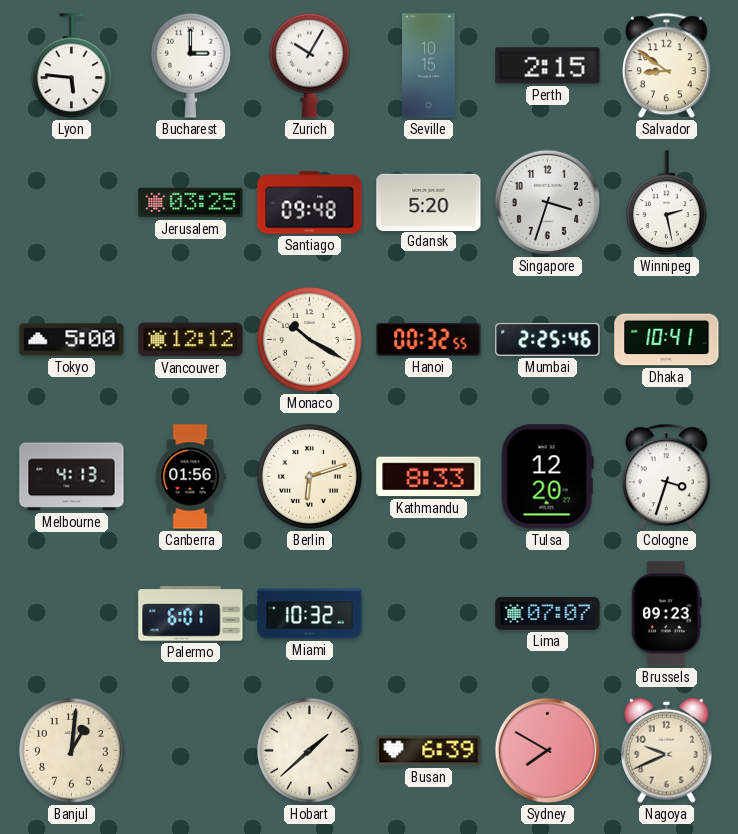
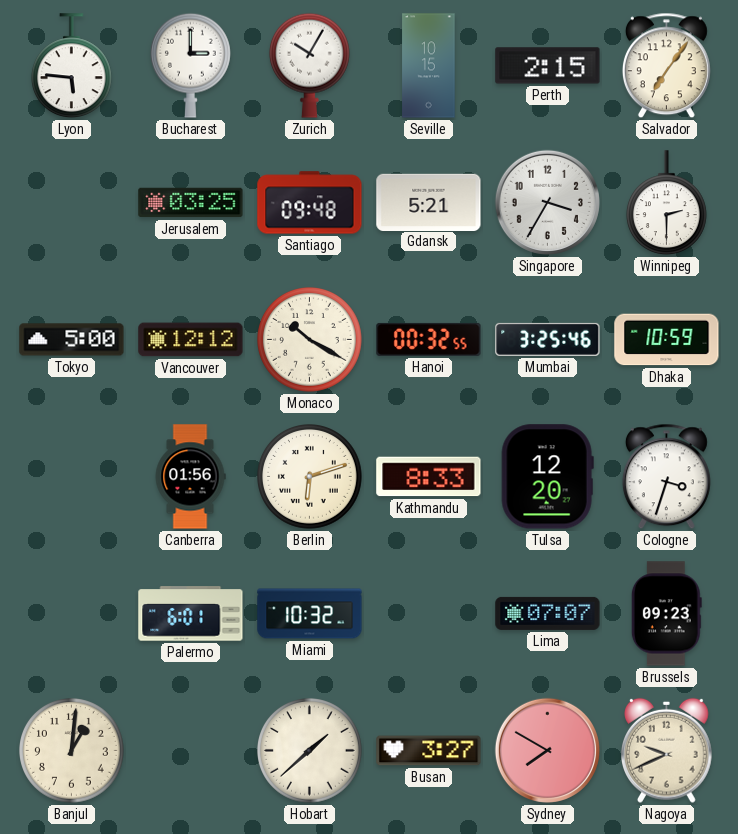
Salvador: 8:51 -> 7:06 (666, 66)
Gdansk: 5:20 -> 5:21 (429, 202)
Singapore: 3:33 -> 3:35 (547, 202)
Winnipeg: 2:28 -> 2:30 (666, 203)
Mumbai: 2:25 -> 3:25 (548, 339)
Dhaka: 10:41 -> 10:59 (667, 340)
Melbourne: 4:13 -> none (72, 477)
Busan: 6:39 -> 3:27 (429, 751)
